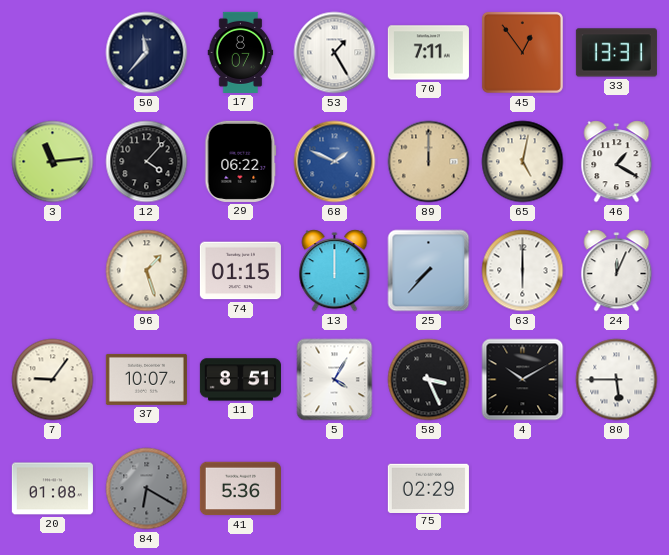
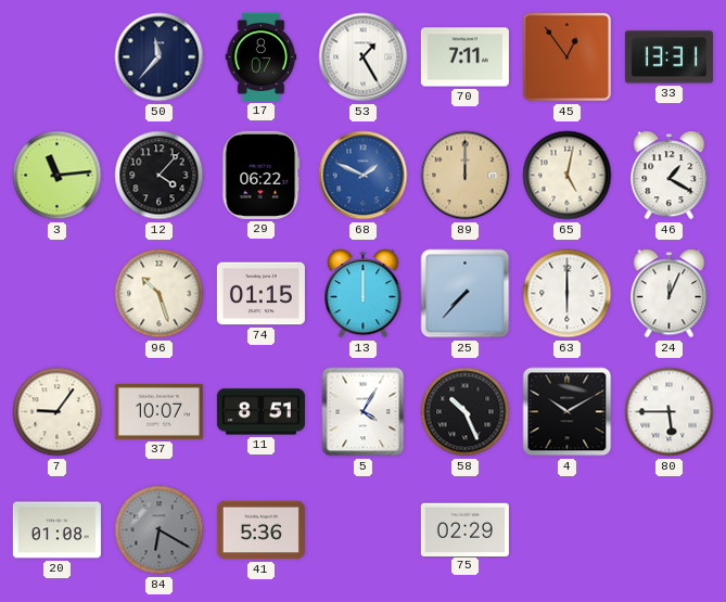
96: 1:27 -> 10:27 (160, 294)
58: 3:26 -> 10:26 (466, 412)
